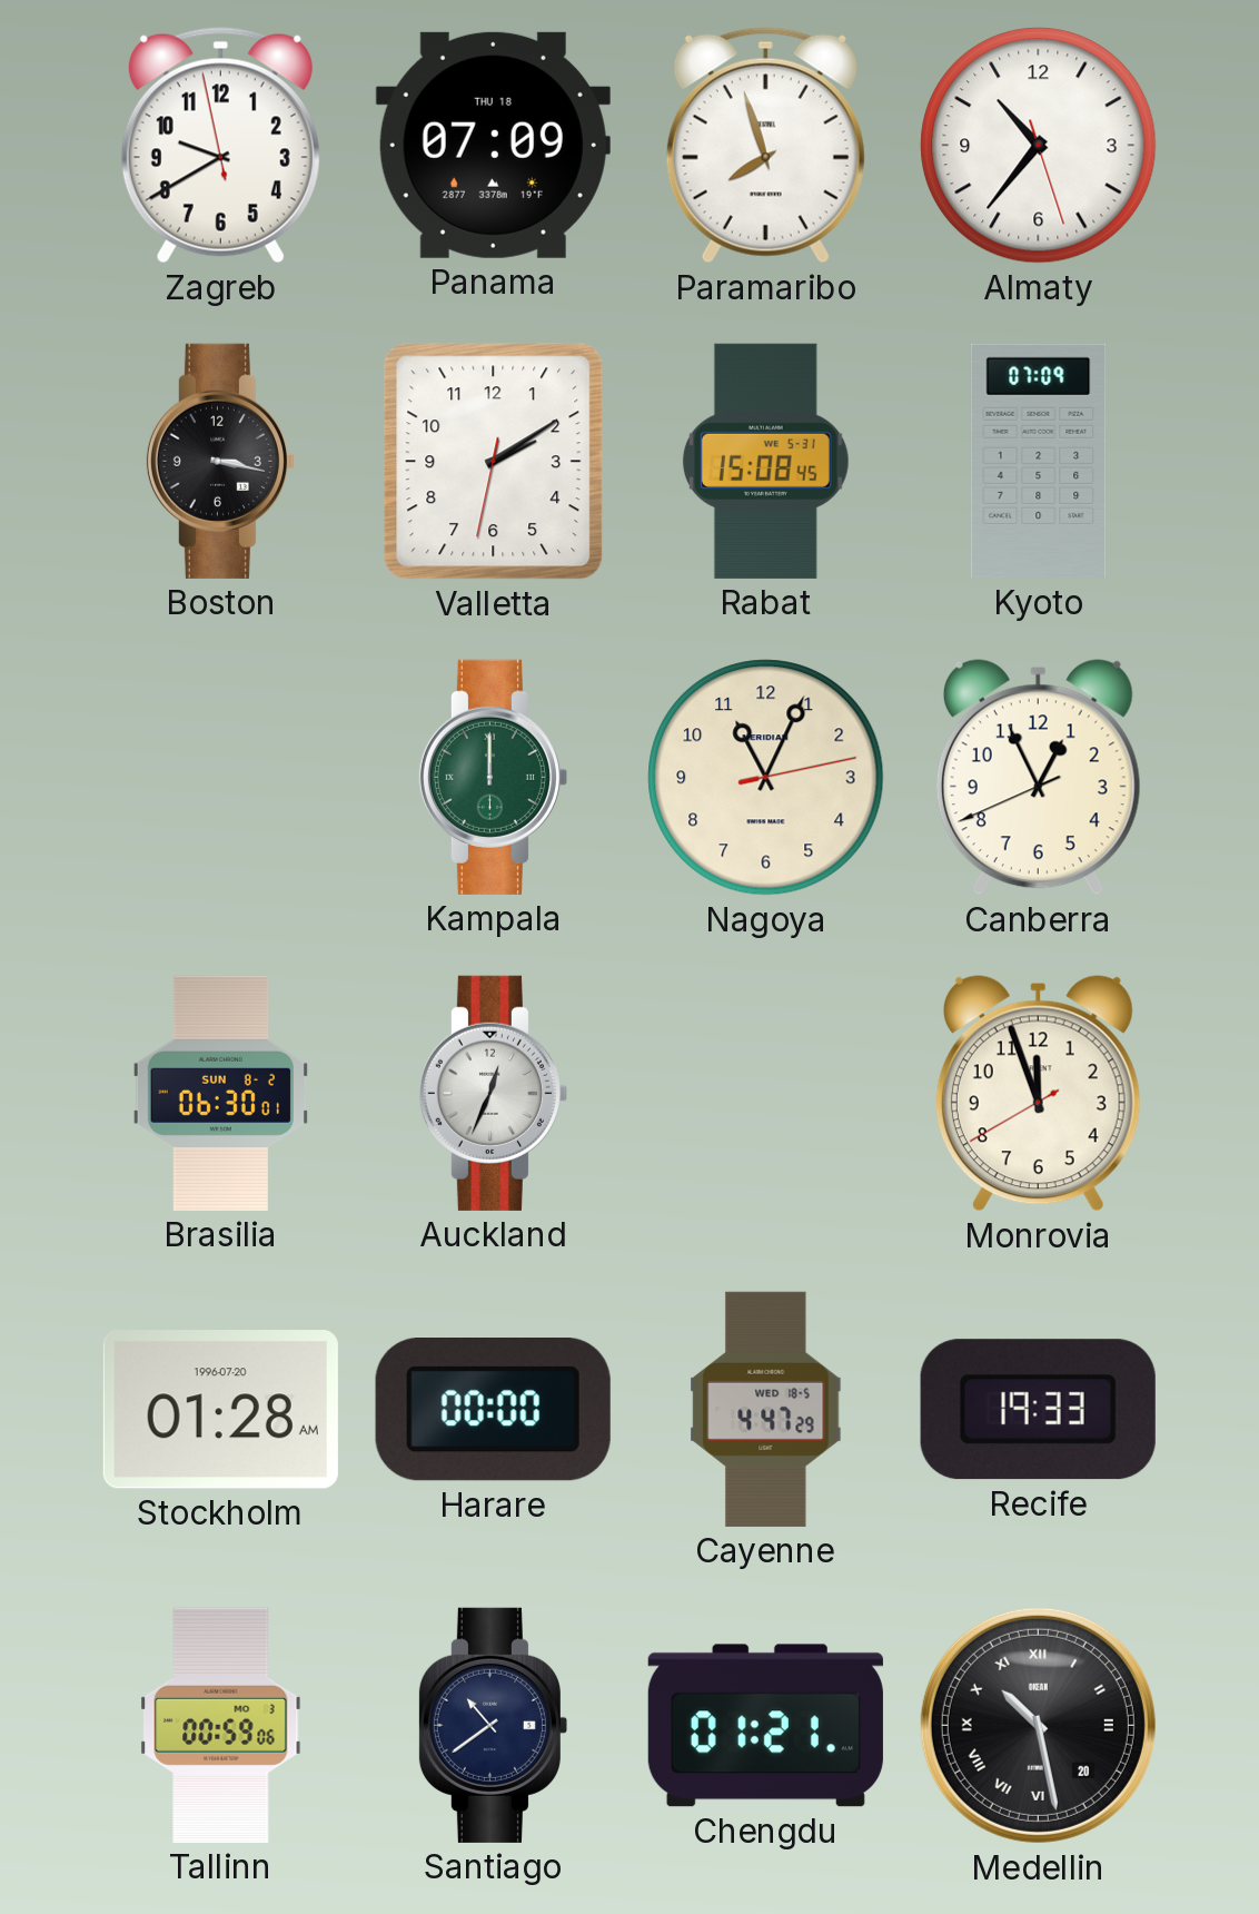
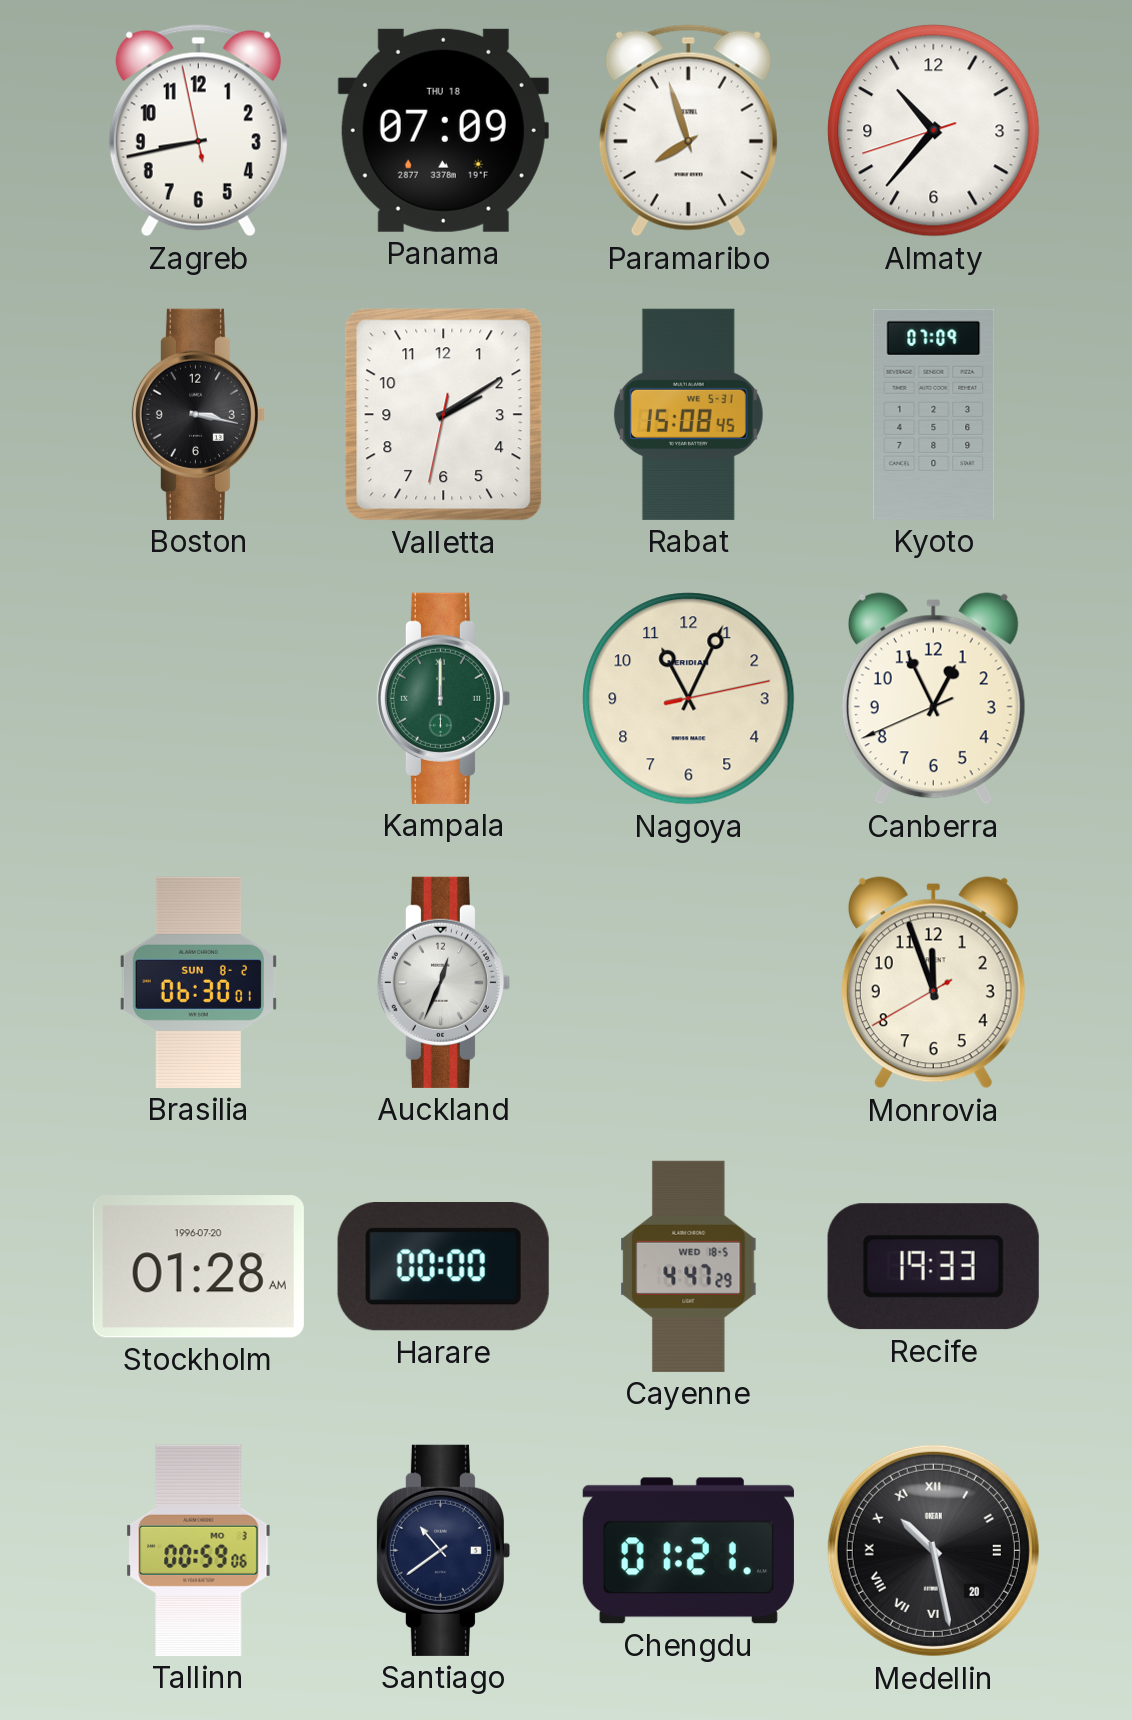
Zagreb: 9:39 -> 8:42 (198, 131)
Almaty: 10:36:27 -> 10:36:42 (934, 131)
